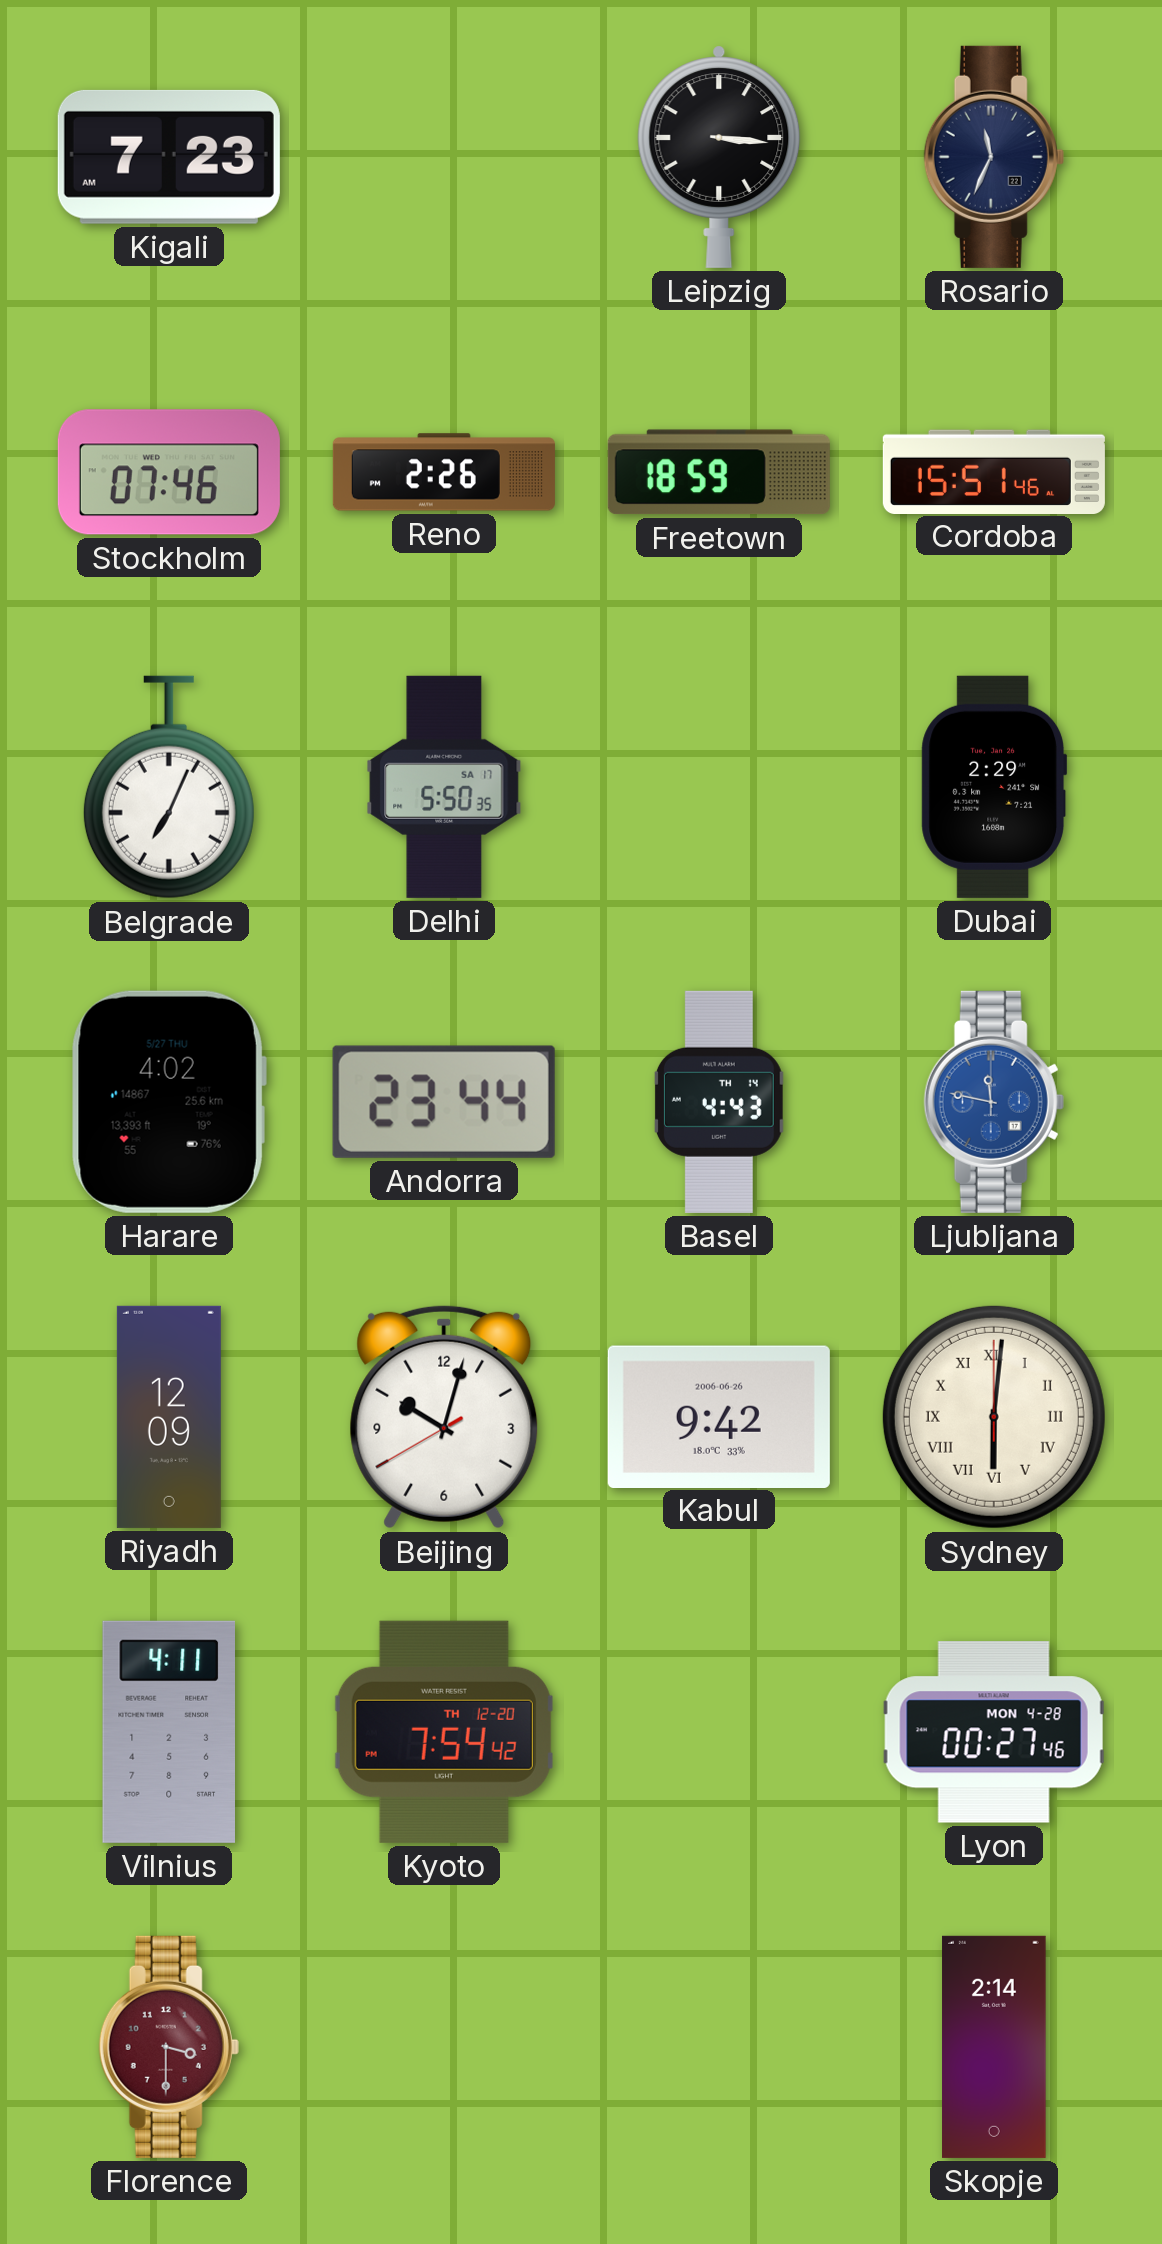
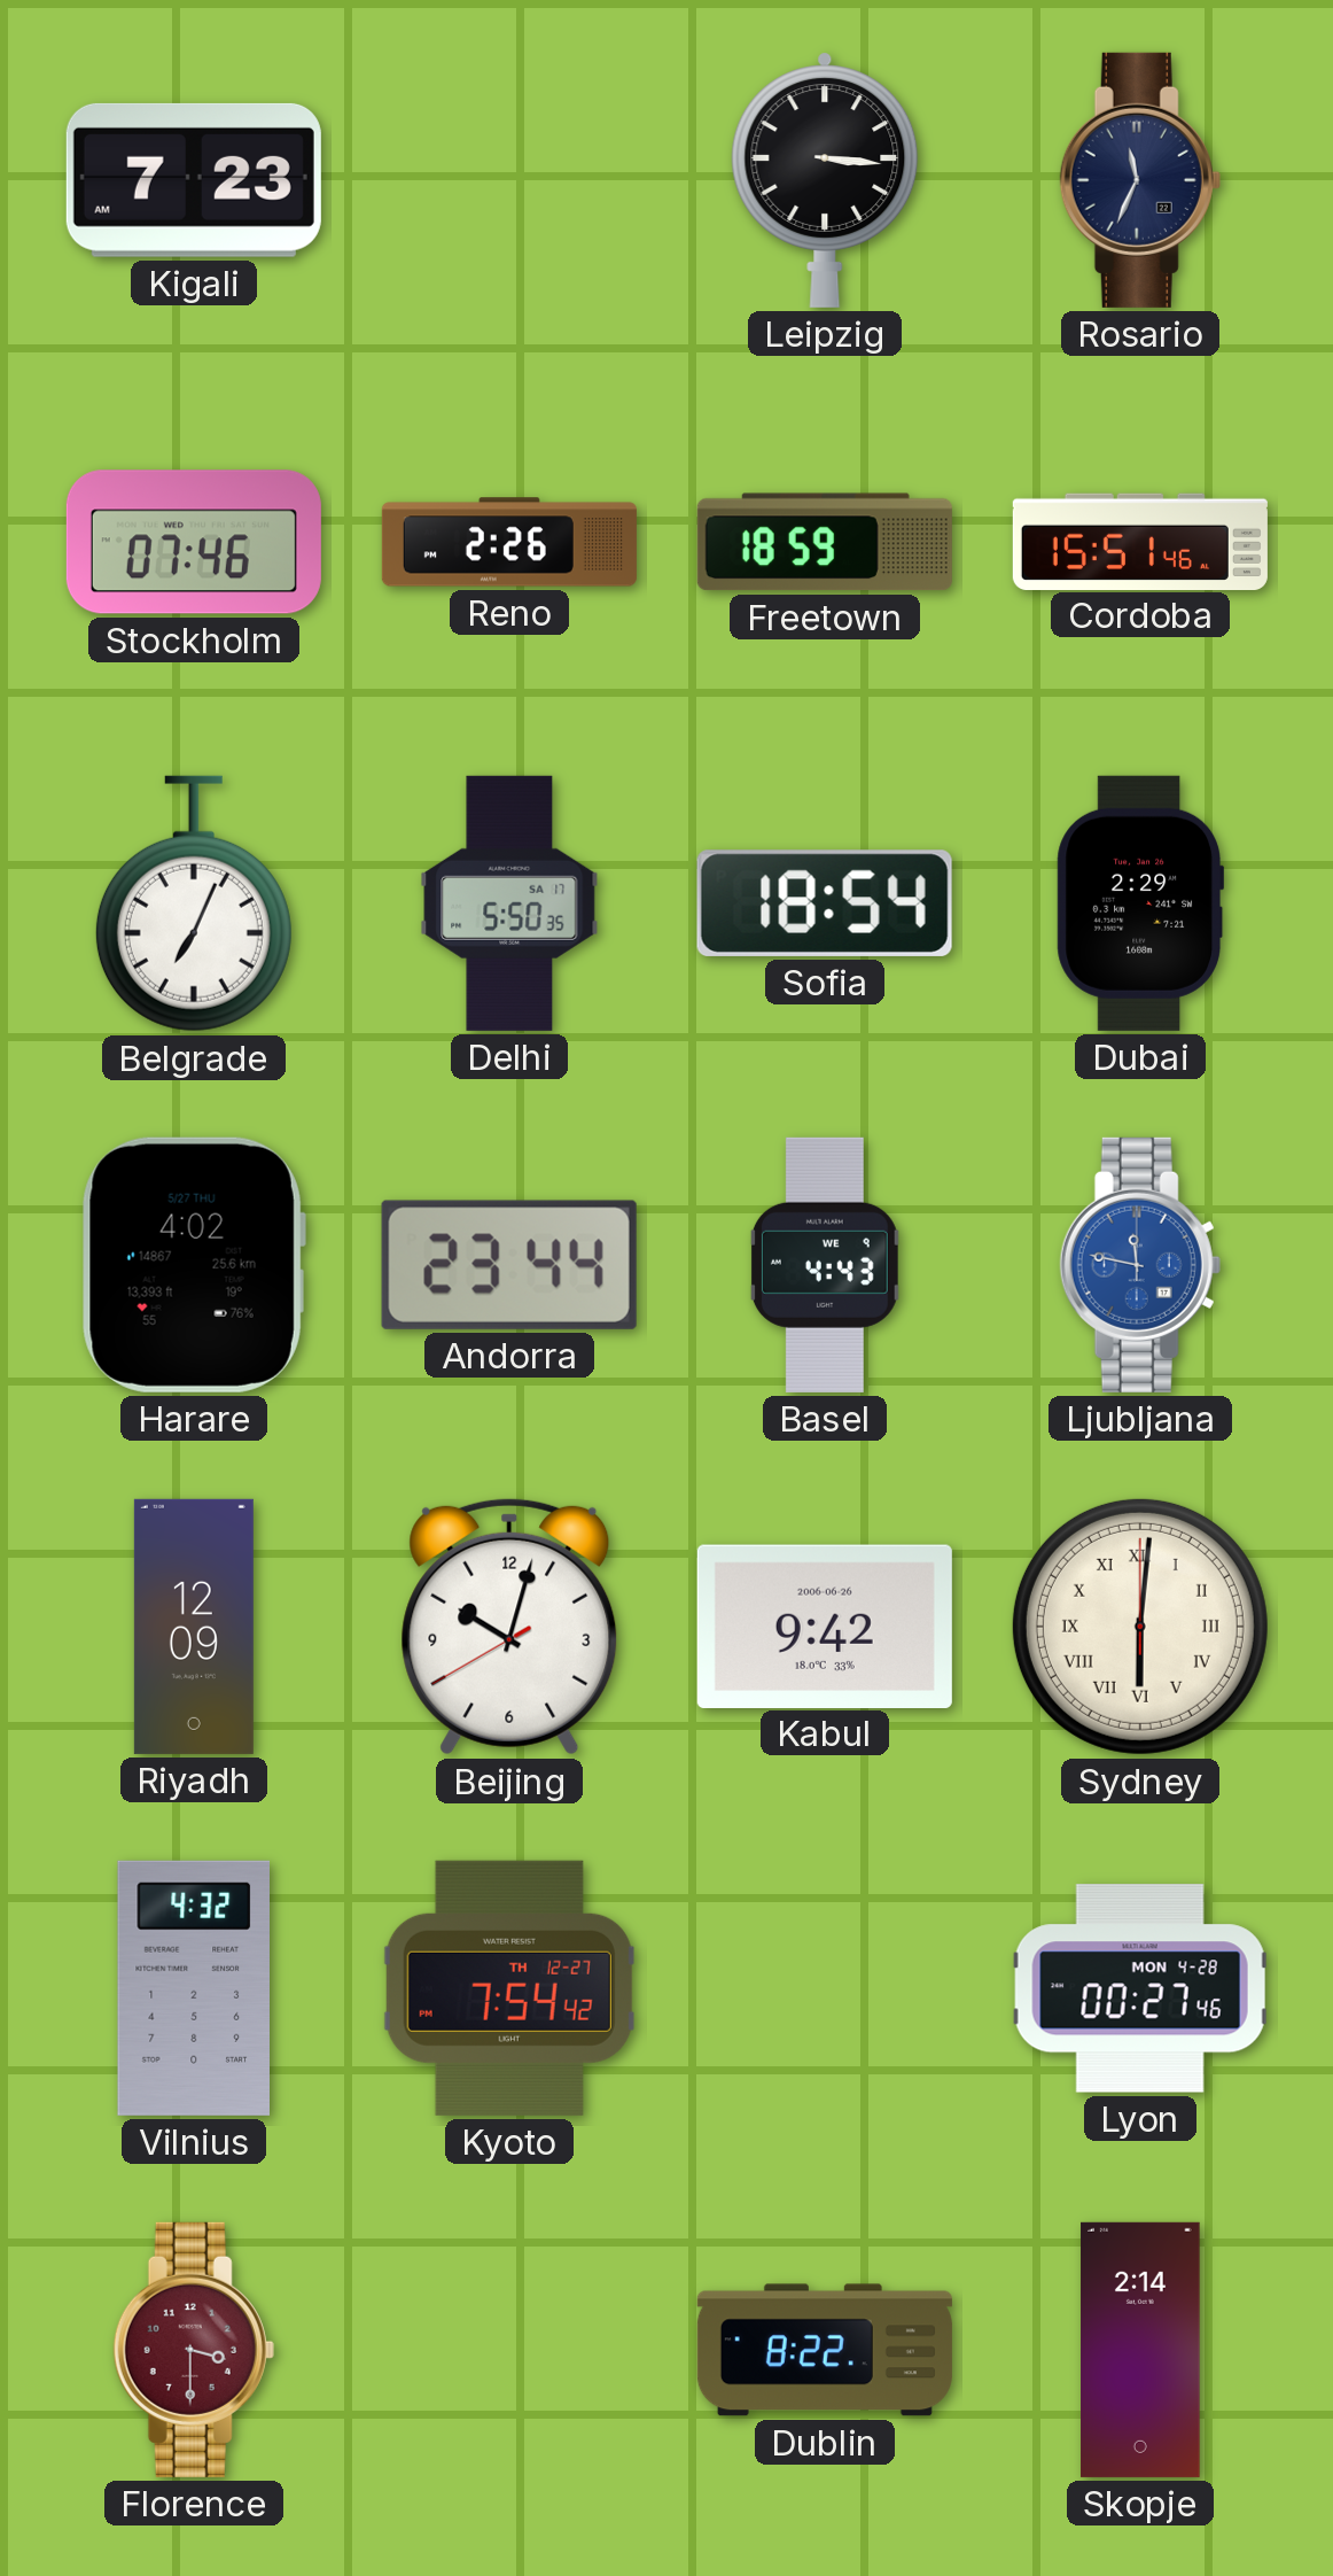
Sofia: none -> 18:54 (825, 903)
Basel date: TH 14 -> WE 9 (825, 1265)
Vilnius: 4:11 -> 4:32 (193, 1988)
Kyoto date: TH 12-20 -> TH 12-27 (509, 1988)
Dublin: none -> 8:22 (825, 2350)
